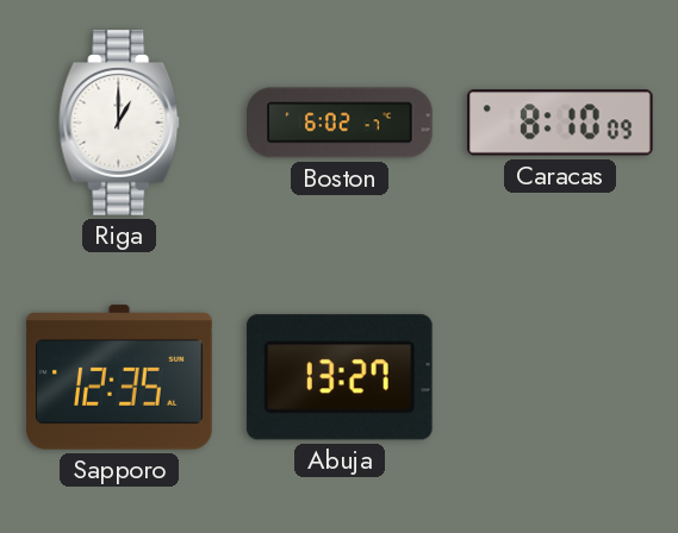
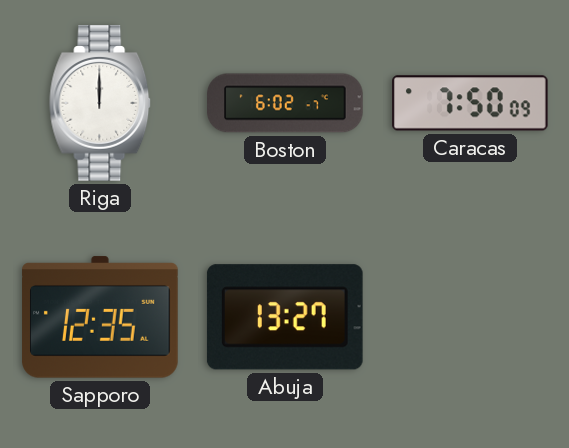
Riga: 1:00 -> 12:00 (101, 103)
Caracas: 8:10 -> 7:50 (471, 103)
